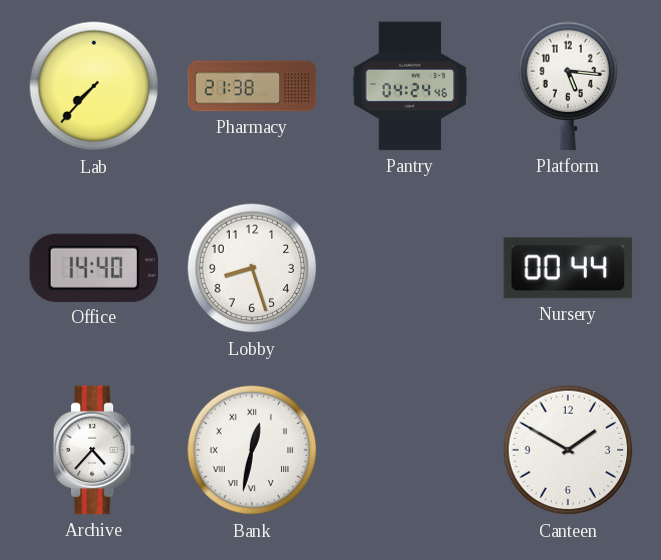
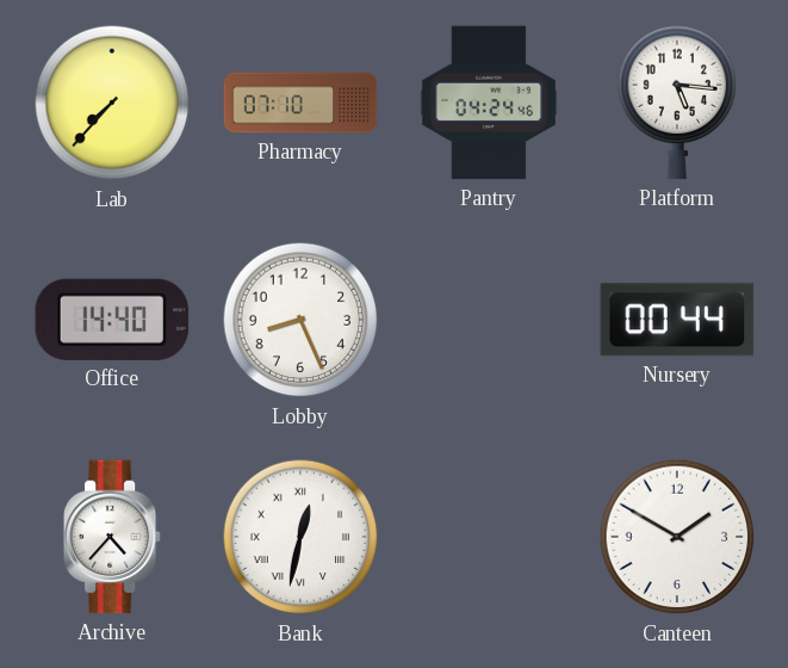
Pharmacy: 21:38 -> 07:10 (300, 103)
Lobby: 8:27 -> 8:26 (300, 320)
